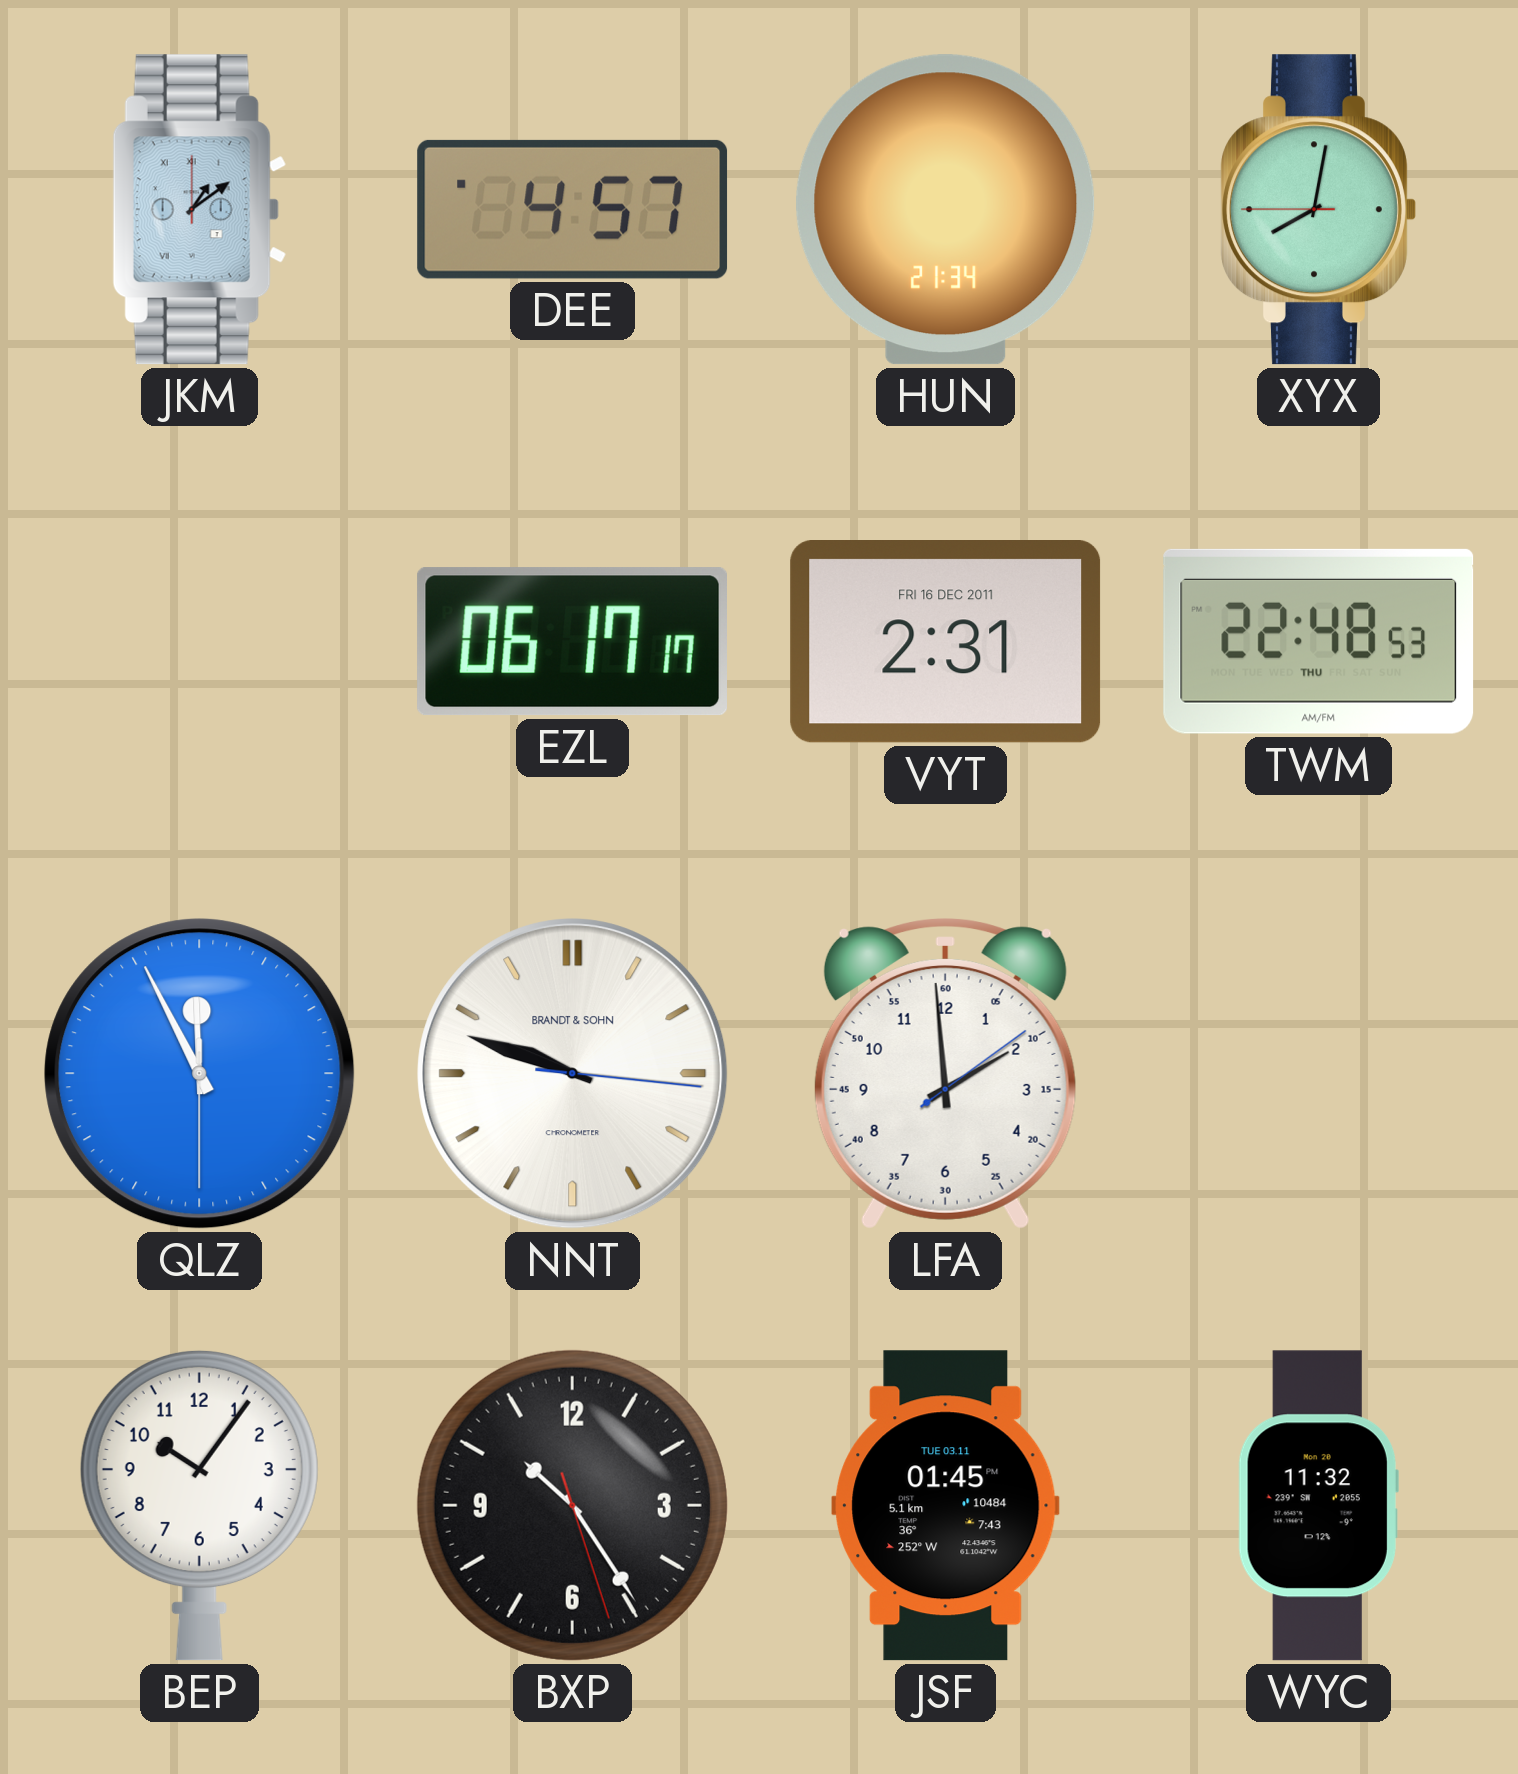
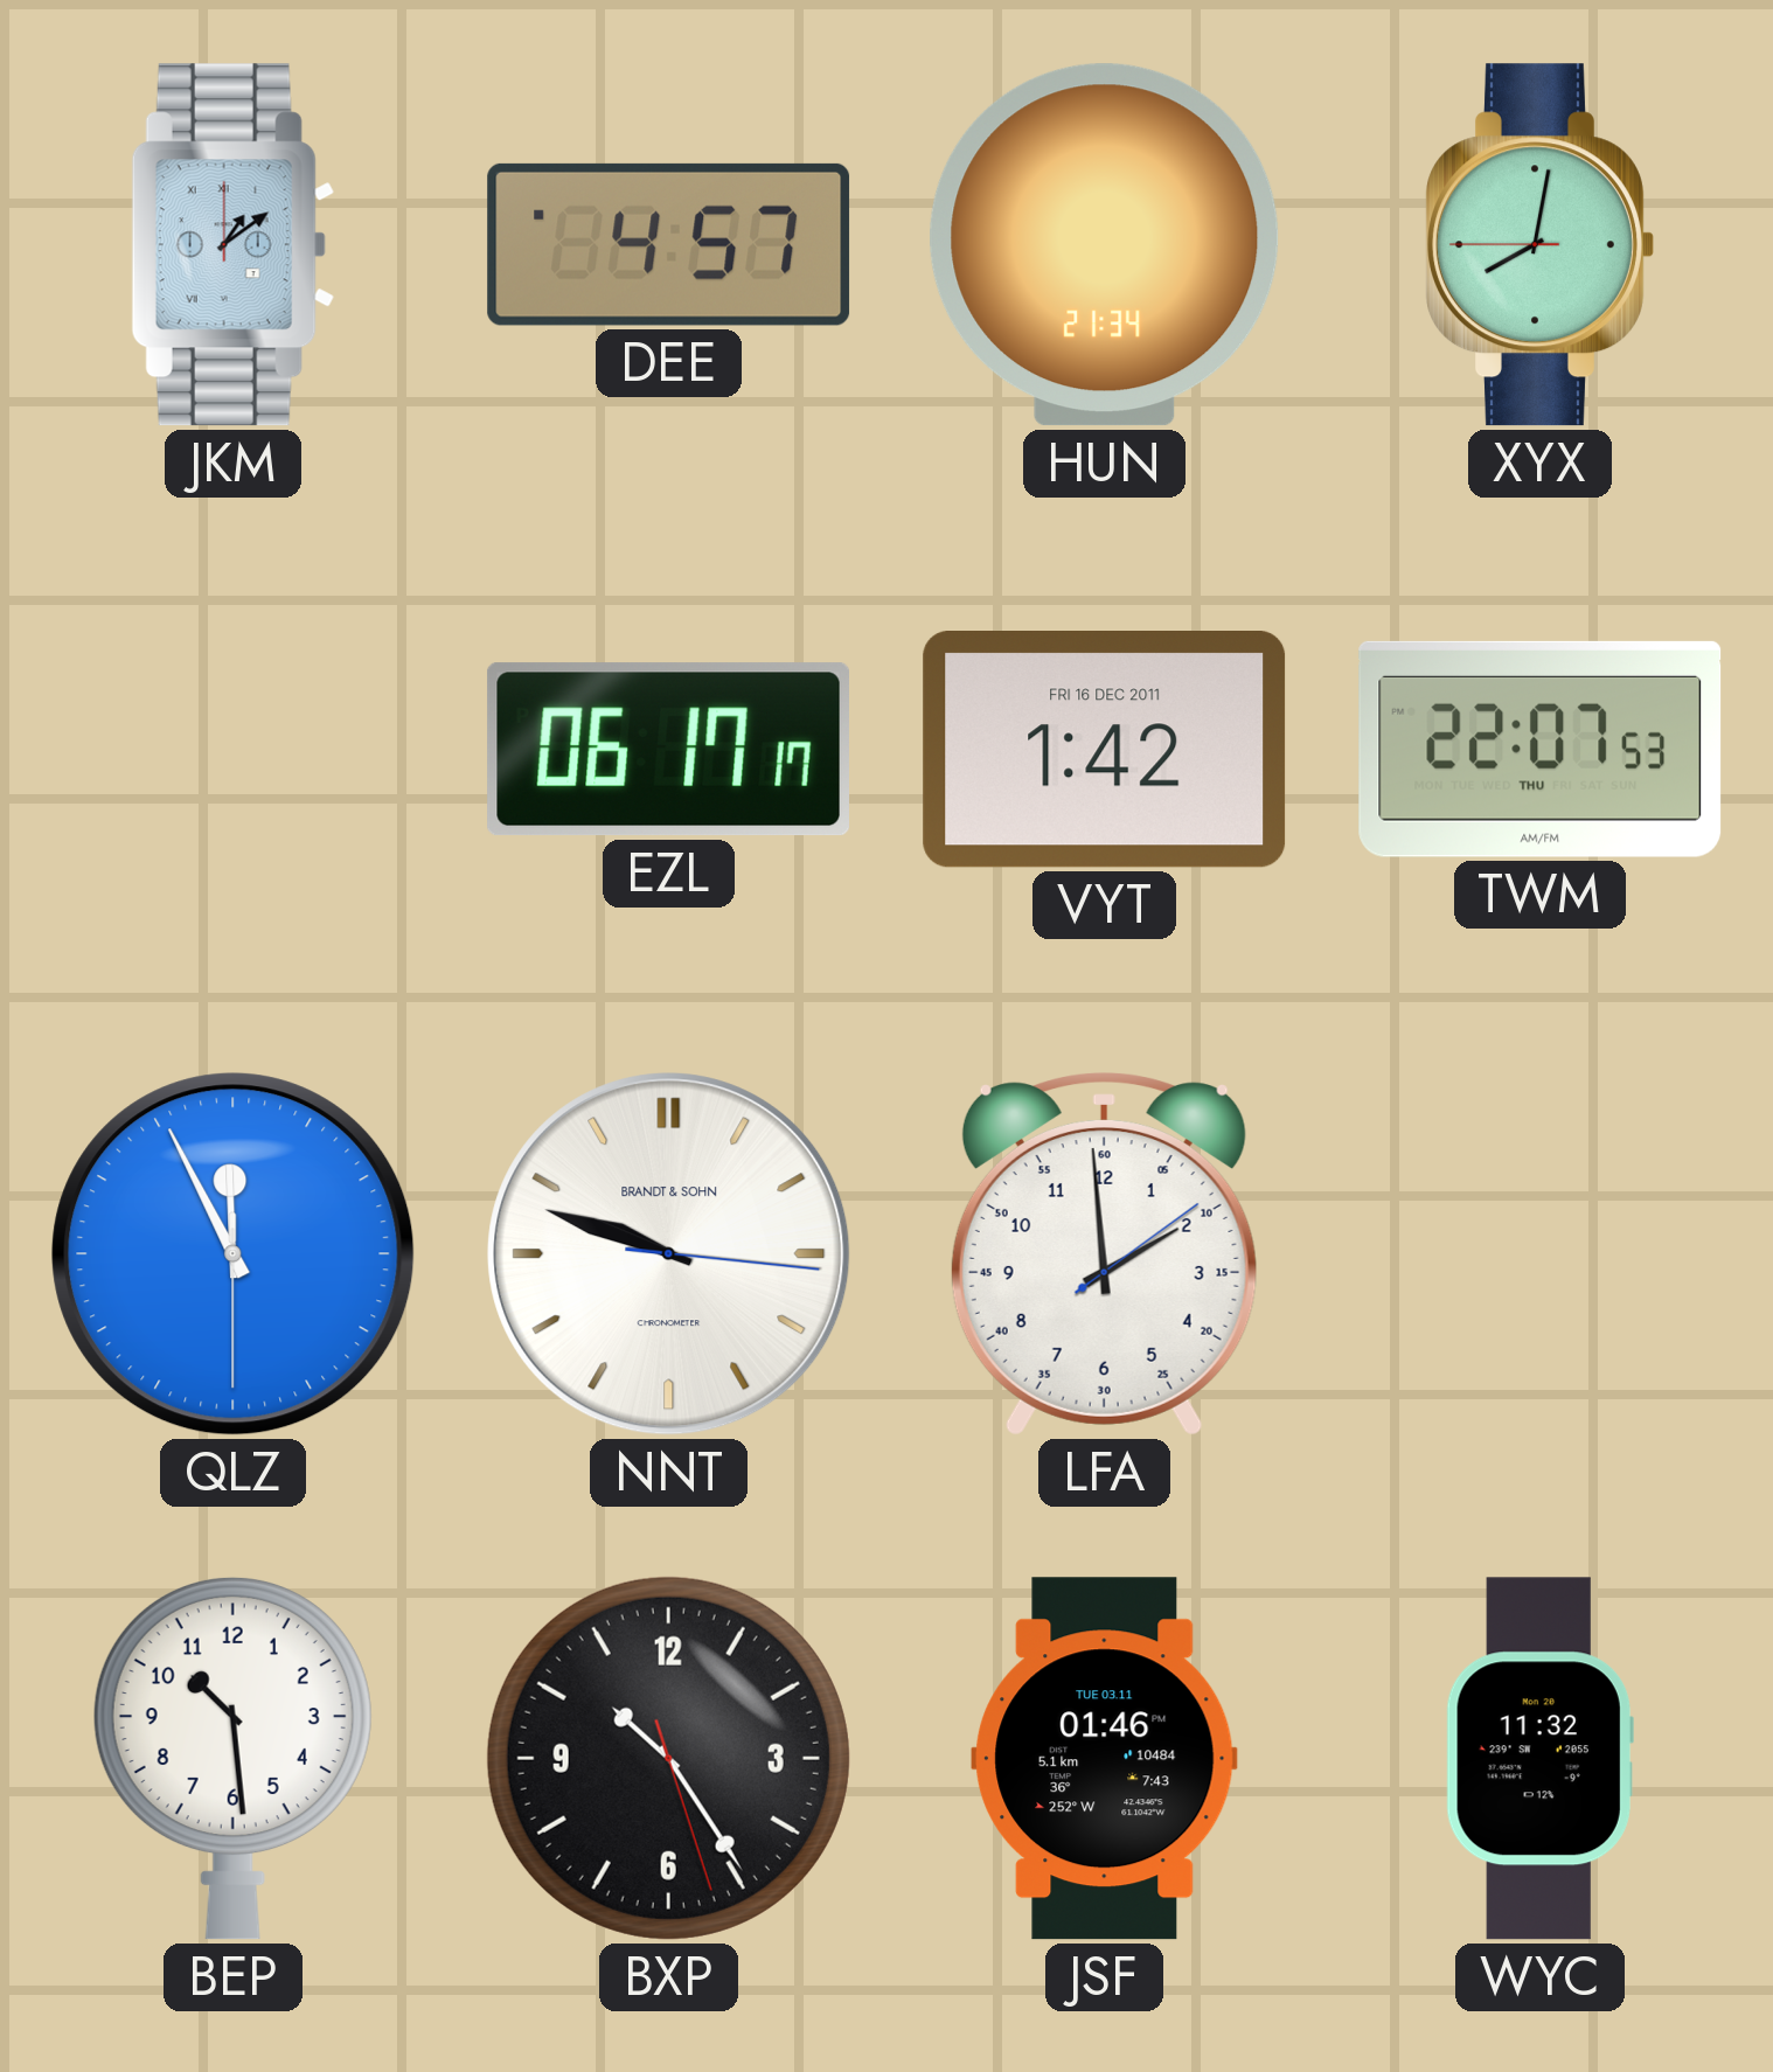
VYT: 2:31 -> 1:42 (1105, 750)
TWM: 22:48 -> 22:07 (1541, 749)
BEP: 10:06 -> 10:29 (232, 1758)
JSF: 01:45 -> 01:46 (1105, 1759)
